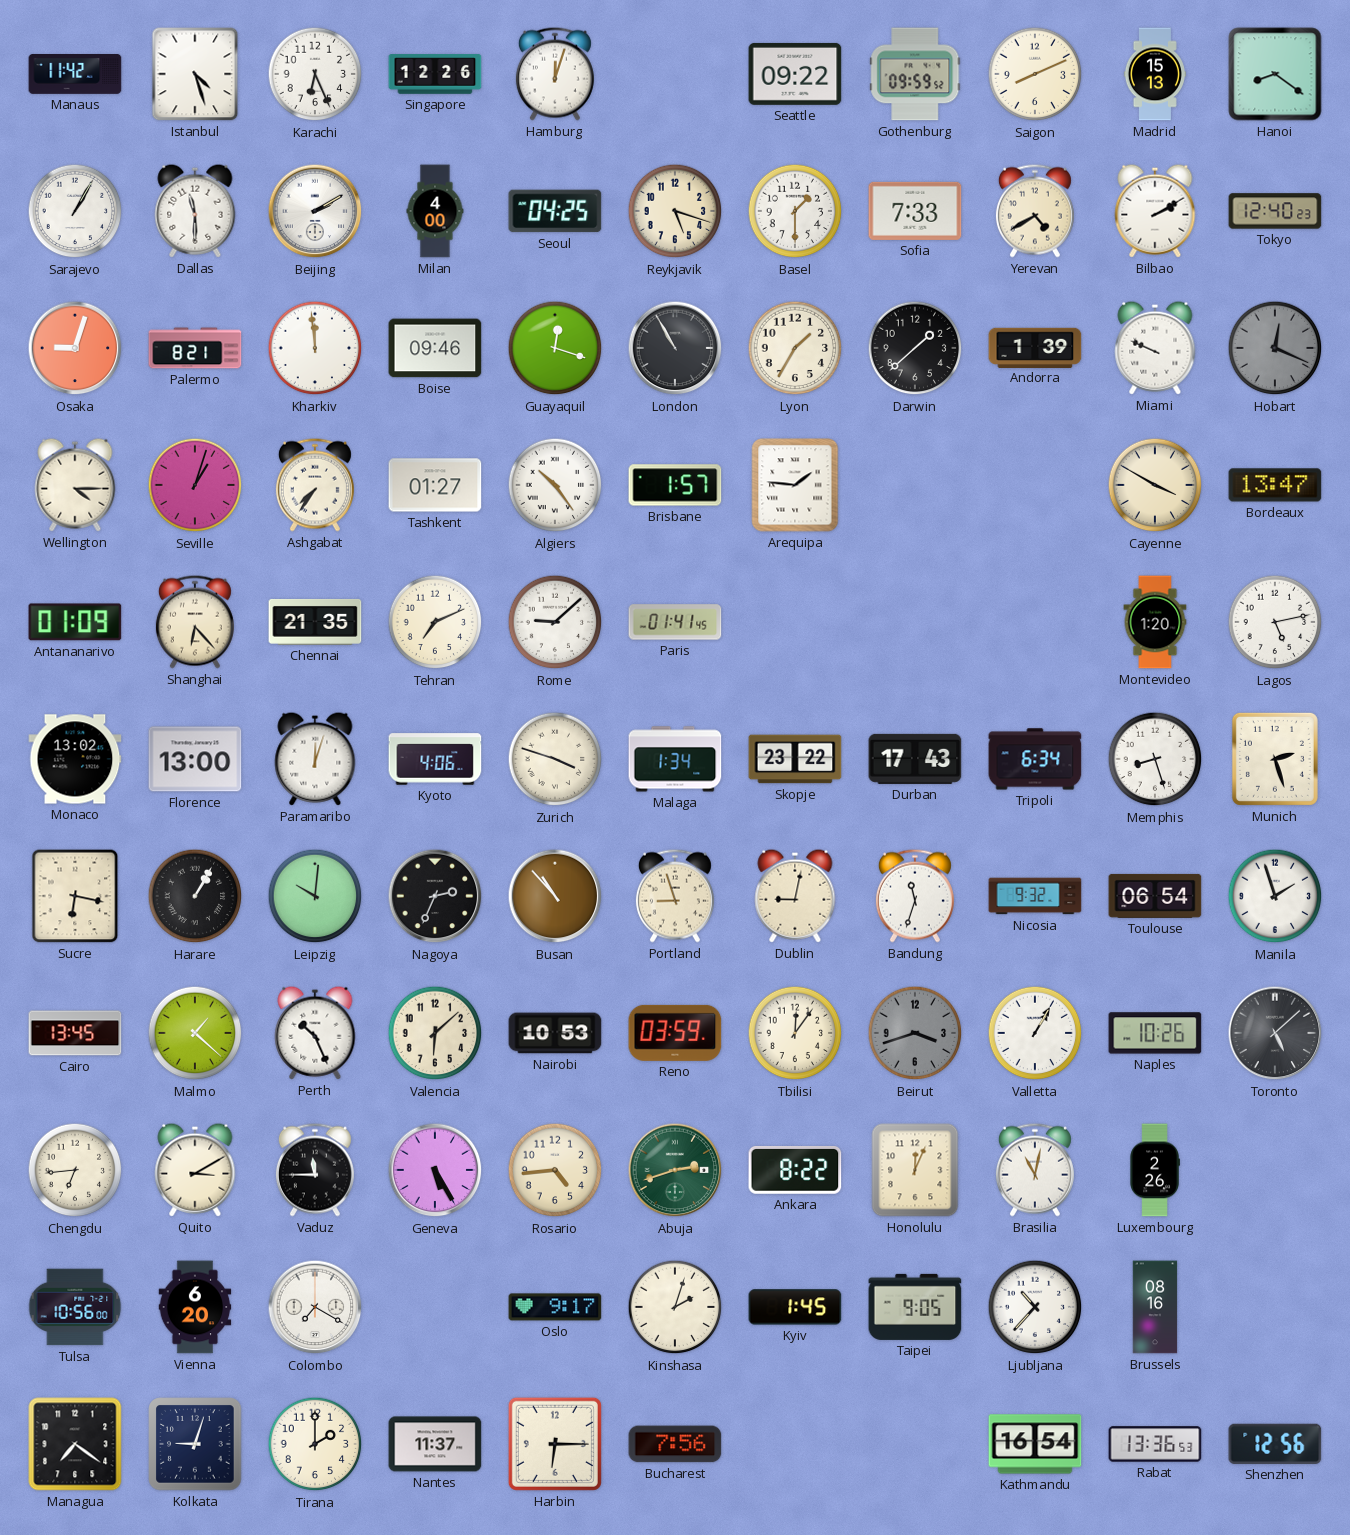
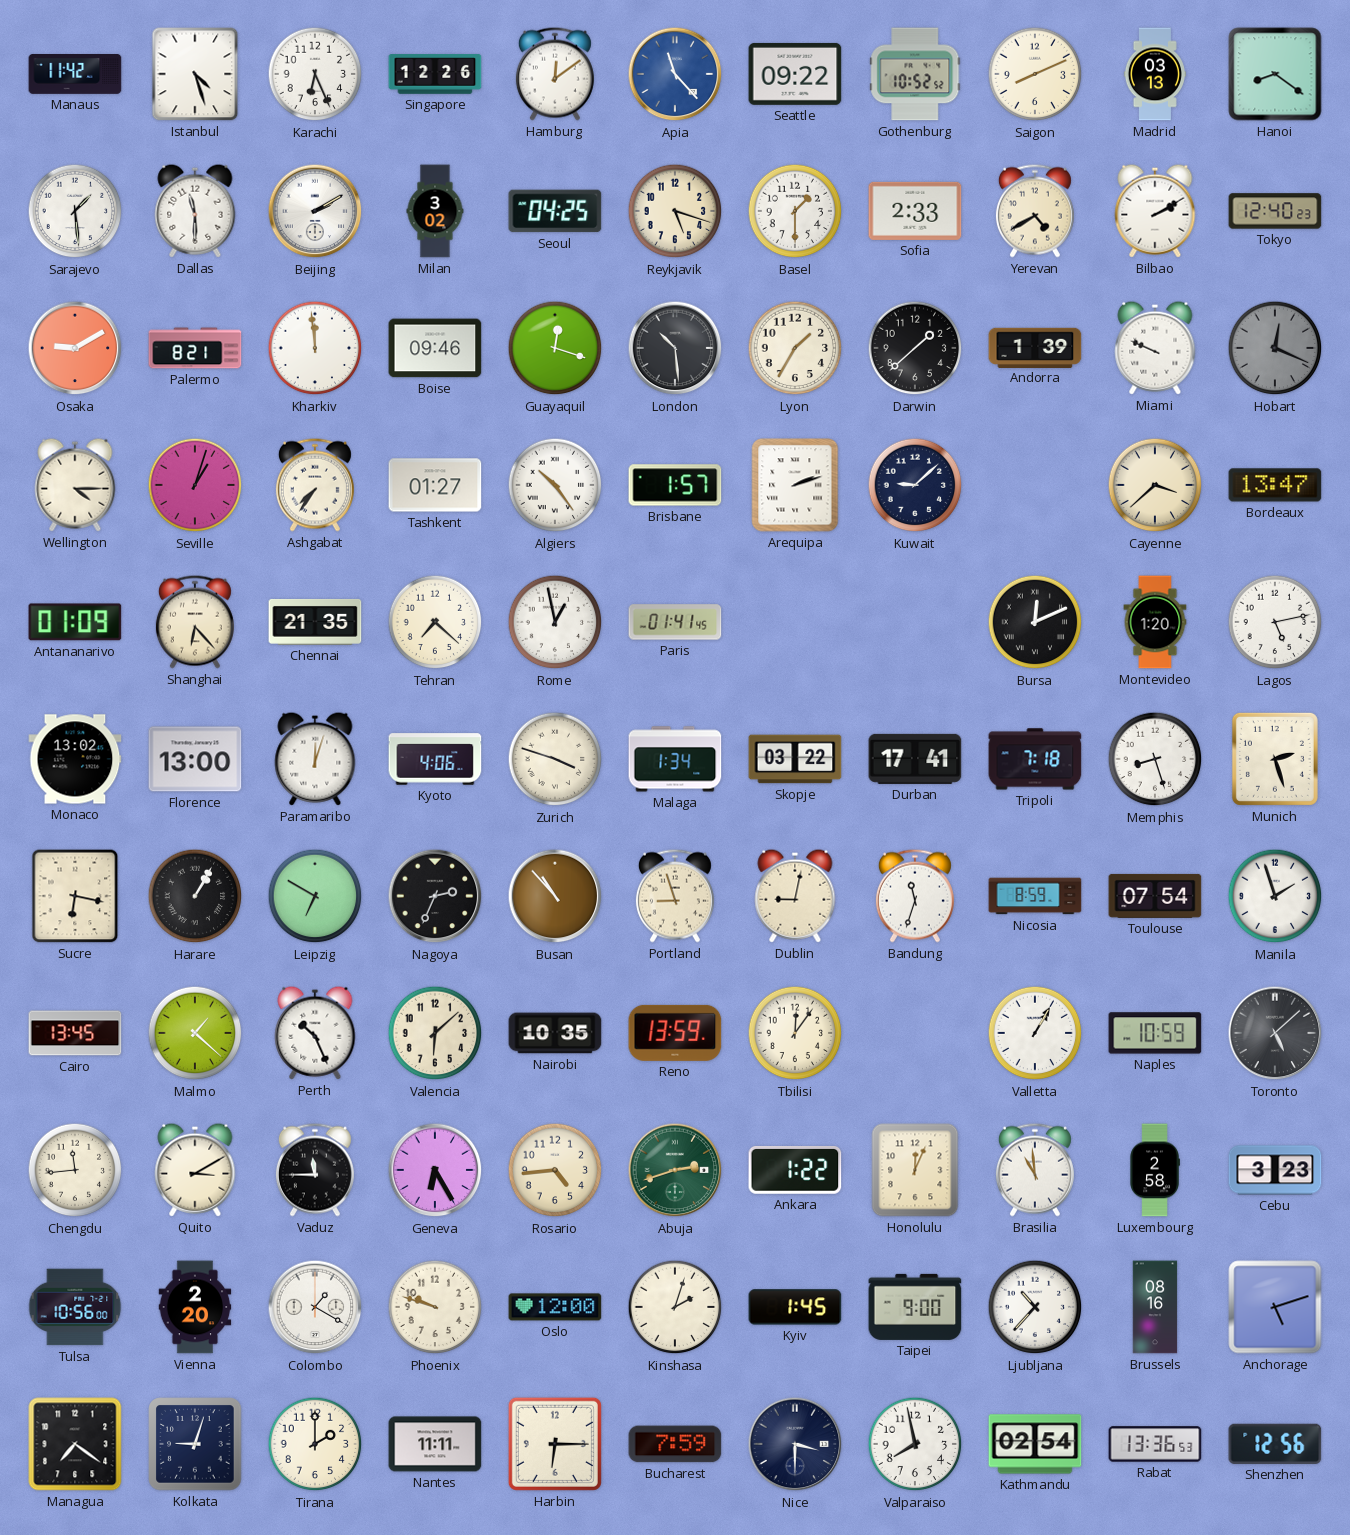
Hamburg: 12:03 -> 12:09 (555, 74)
Apia: none -> 11:23 (675, 74)
Gothenburg: 09:59 -> 10:52 (915, 74)
Madrid: 15:13 -> 03:13 (1155, 74)
Sarajevo: 1:05 -> 1:29 (75, 211)
Milan: 4:00 -> 3:02 (435, 211)
Sofia: 7:33 -> 2:33 (915, 211)
Osaka: 9:03 -> 9:10 (75, 348)
London: 10:55 -> 10:29 (675, 348)
Arequipa: 1:46 -> 2:12 (795, 485)
Kuwait: none -> 9:08 (915, 485)
Cayenne: 3:50 -> 3:38 (1155, 485)
Tehran: 7:11 -> 7:22 (435, 622)
Rome: 9:08 -> 12:58 (555, 622)
Bursa: none -> 12:11 (1035, 622)
Skopje: 23:22 -> 03:22 (795, 759)
Durban: 17:43 -> 17:41 (915, 759)
Tripoli: 6:34 -> 7:18 (1035, 759)
Leipzig: 10:01 -> 6:50 (315, 896)
Nicosia: 9:32 -> 8:59 (1035, 896)
Toulouse: 06:54 -> 07:54 (1155, 896)
Nairobi: 10:53 -> 10:35 (555, 1033)
Reno: 03:59 -> 13:59 (675, 1033)
Beirut: 3:42 -> none (915, 1033)
Naples: 10:26 -> 10:59 (1155, 1033)
Chengdu: 6:44 -> 11:44 (75, 1170)
Geneva: 5:25 -> 6:25 (435, 1170)
Ankara: 8:22 -> 1:22 (795, 1170)
Brasilia: 11:02 -> 10:59 (1035, 1170)
Luxembourg: 2:26 -> 2:58 (1155, 1170)
Cebu: none -> 3:23 (1275, 1170)
Vienna: 6:20 -> 2:20 (195, 1307)
Colombo: 7:20 -> 1:20 (315, 1307)
Phoenix: none -> 9:48 (435, 1307)
Oslo: 9:17 -> 12:00 (555, 1307)
Taipei: 9:05 -> 9:00 (915, 1307)
Anchorage: none -> 5:12 (1275, 1307)
Nantes: 11:37 -> 11:11 (435, 1444)
Bucharest: 7:56 -> 7:59 (675, 1444)
Nice: none -> 3:30 (795, 1444)
Valparaiso: none -> 7:58 (915, 1444)
Kathmandu: 16:54 -> 02:54 (1035, 1444)
